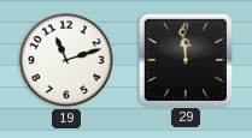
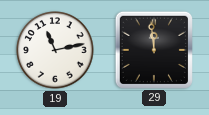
19: 11:12 -> 11:13 (55, 50)
